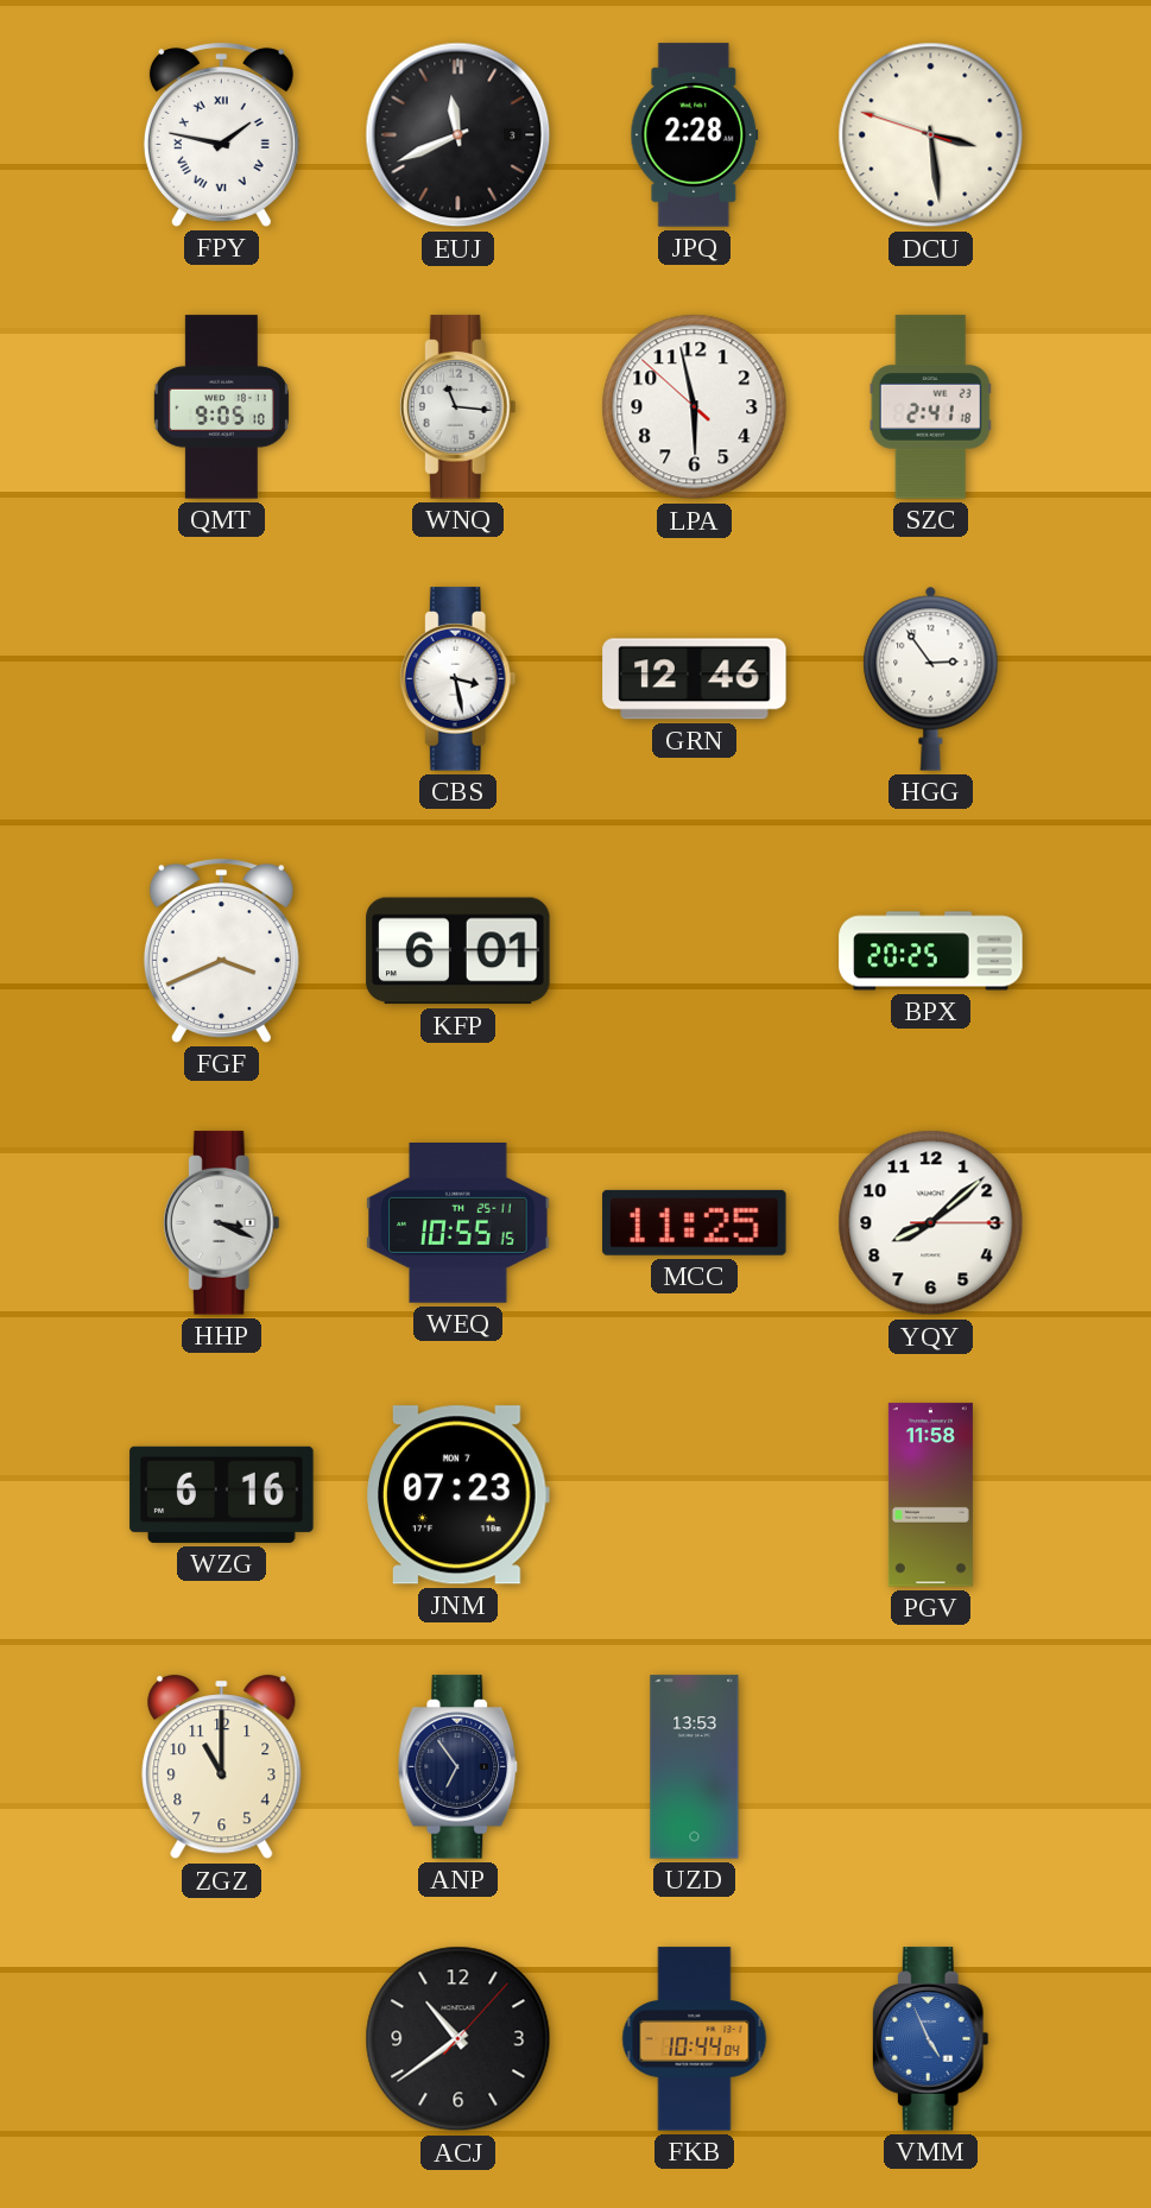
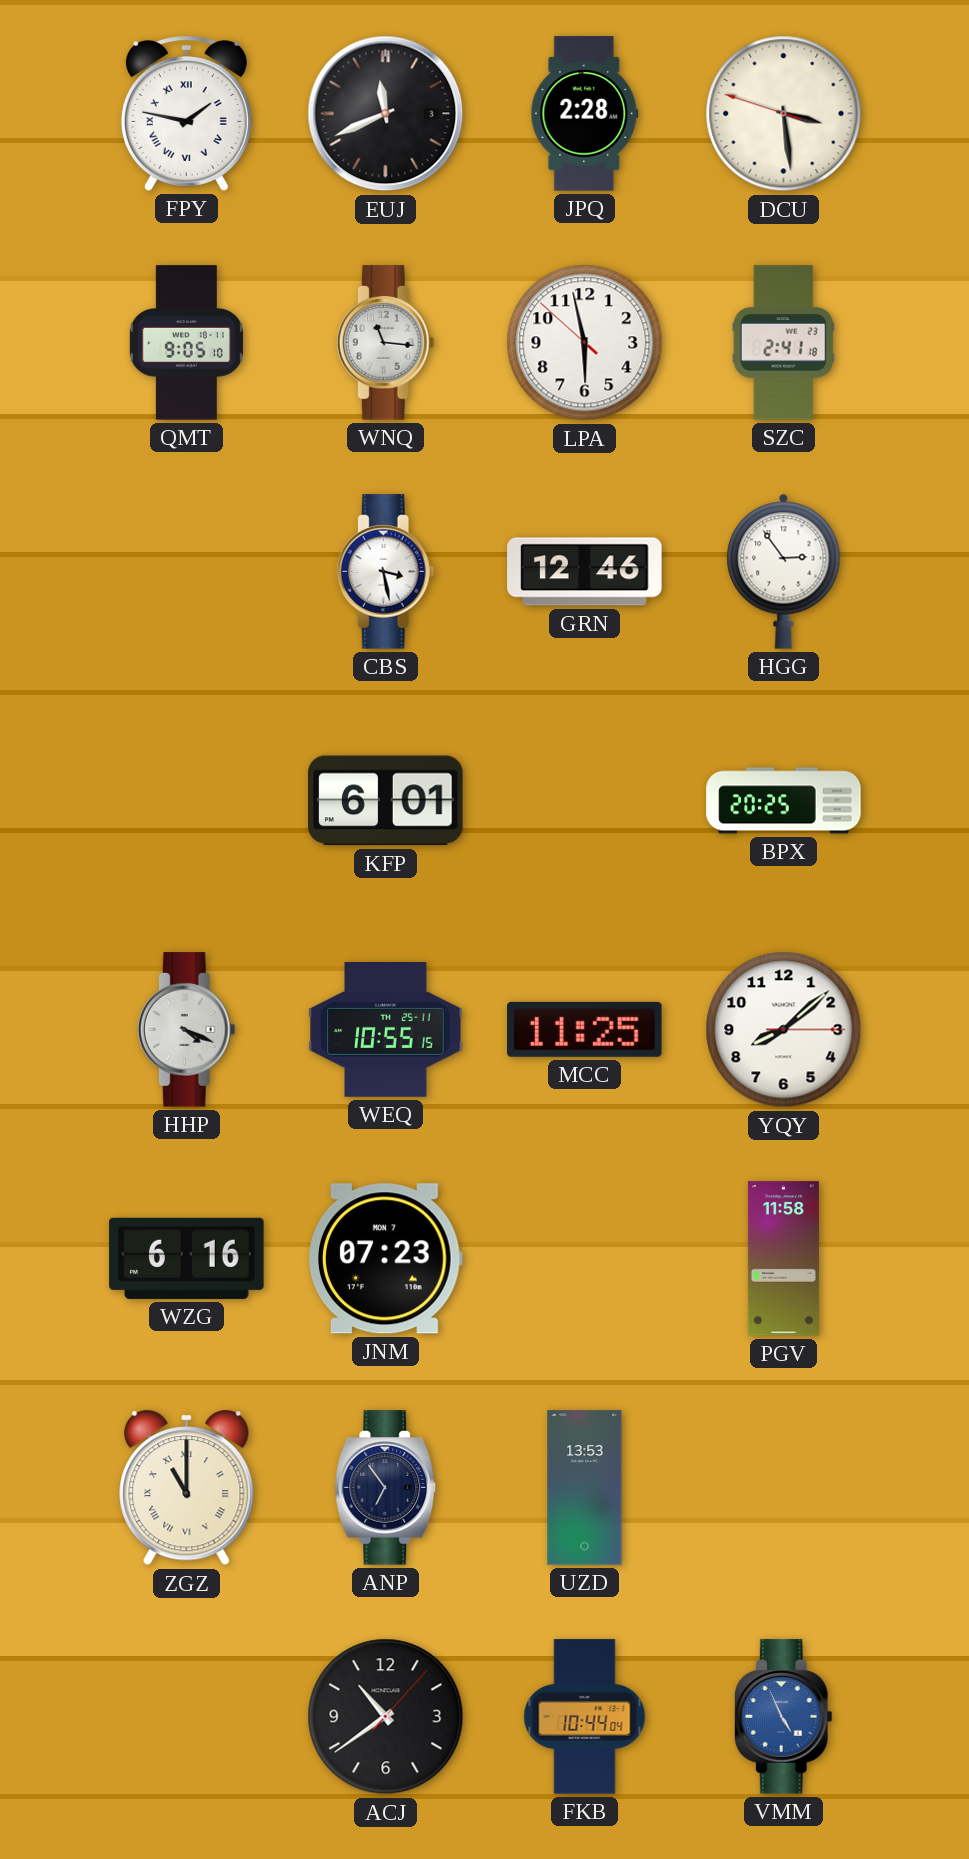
FGF: 3:41 -> none (221, 951)
HHP: 3:19 -> 4:19 (186, 1030)
ZGZ numerals: Arabic -> Roman (187, 1488)
